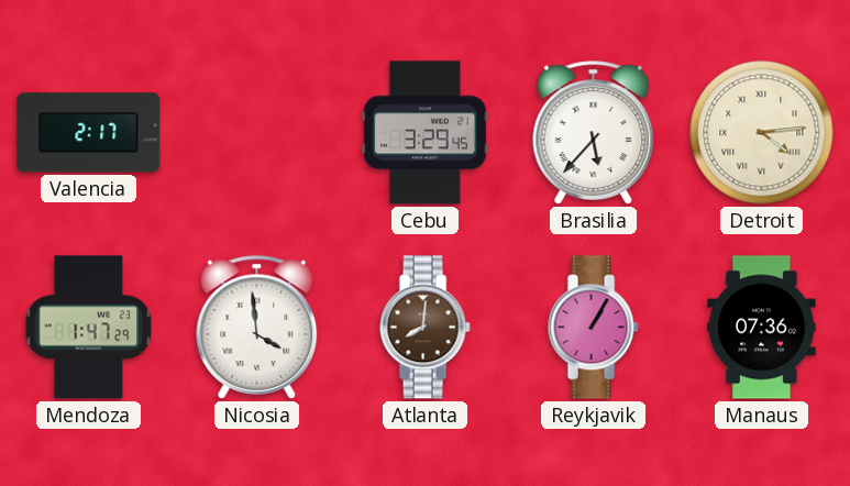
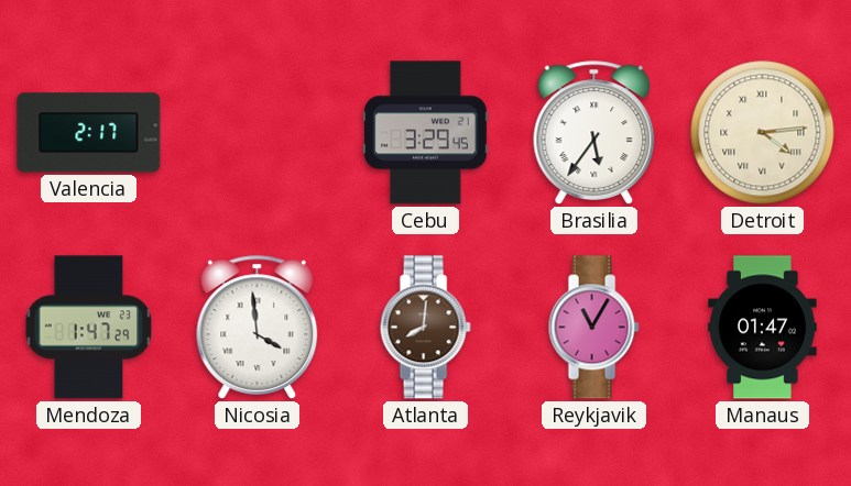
Brasilia: 5:37 -> 5:36 (594, 133)
Reykjavik: 1:05 -> 11:05 (593, 328)
Manaus: 07:36 -> 01:47 (763, 328)
